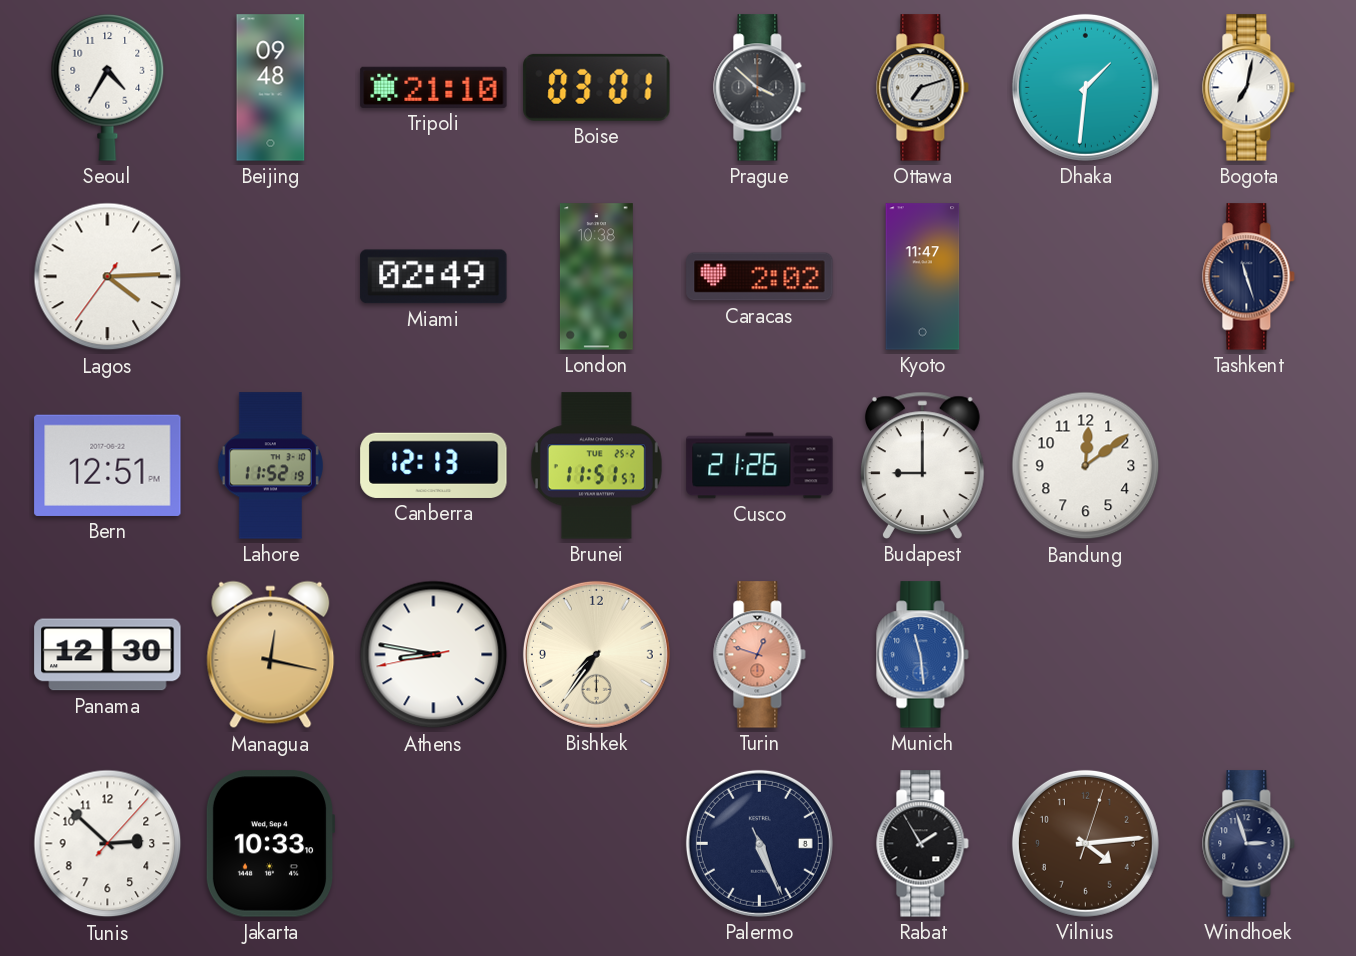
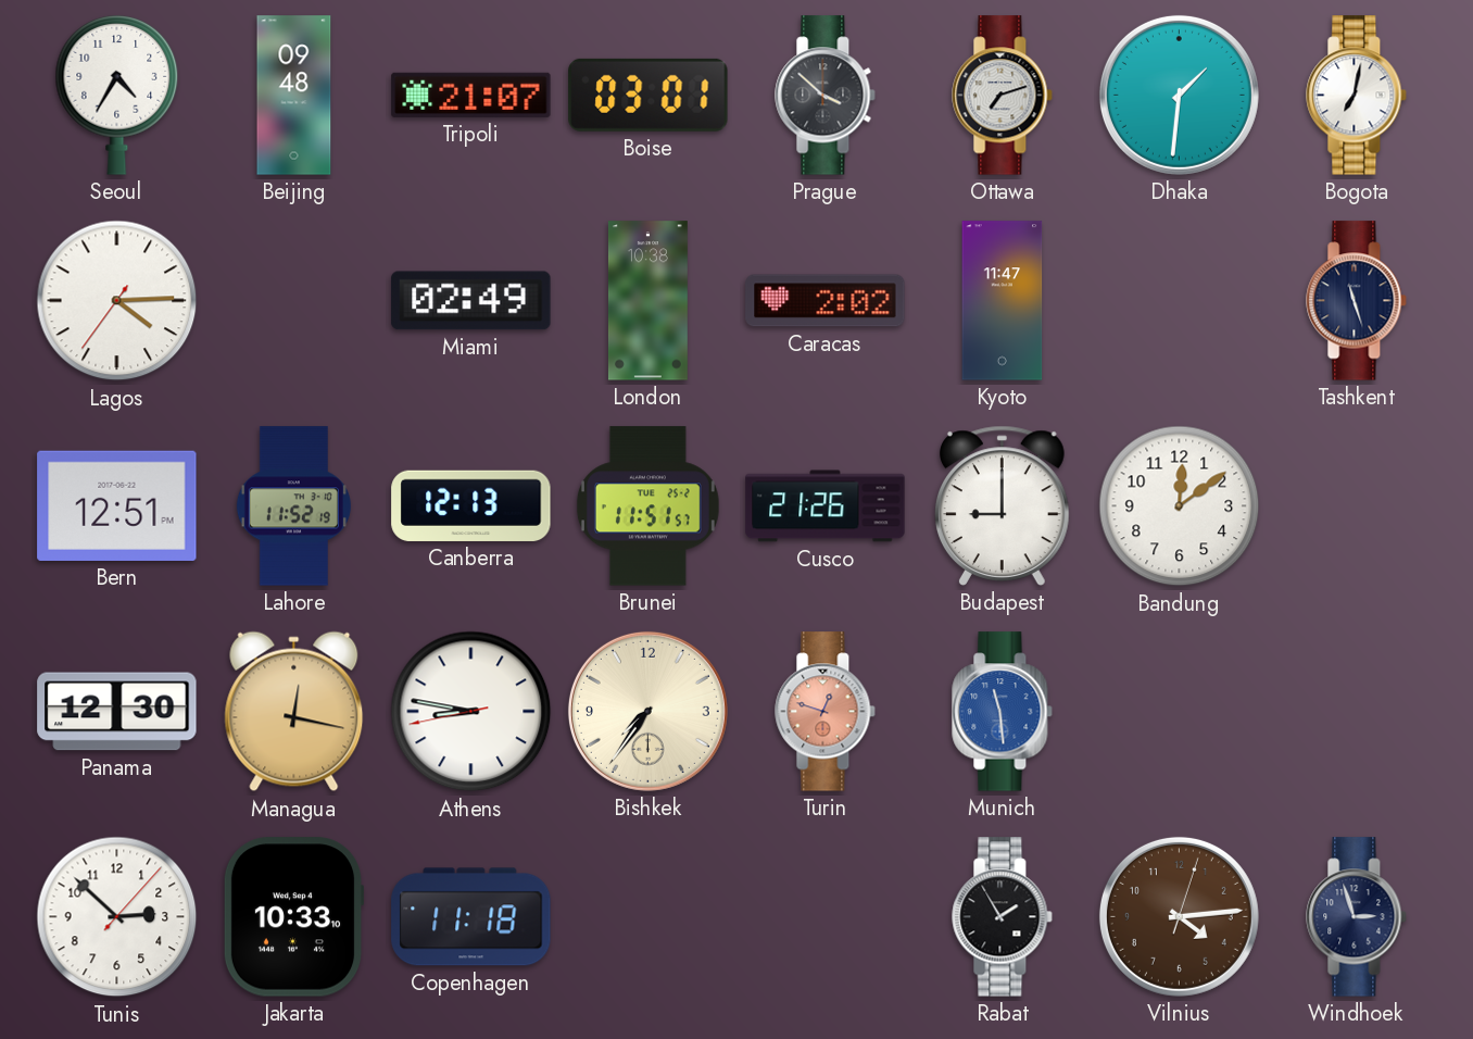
Tripoli: 21:10 -> 21:07 (471, 95)
Copenhagen: none -> 11:18 (471, 917)
Palermo: 5:26 -> none (759, 843)
